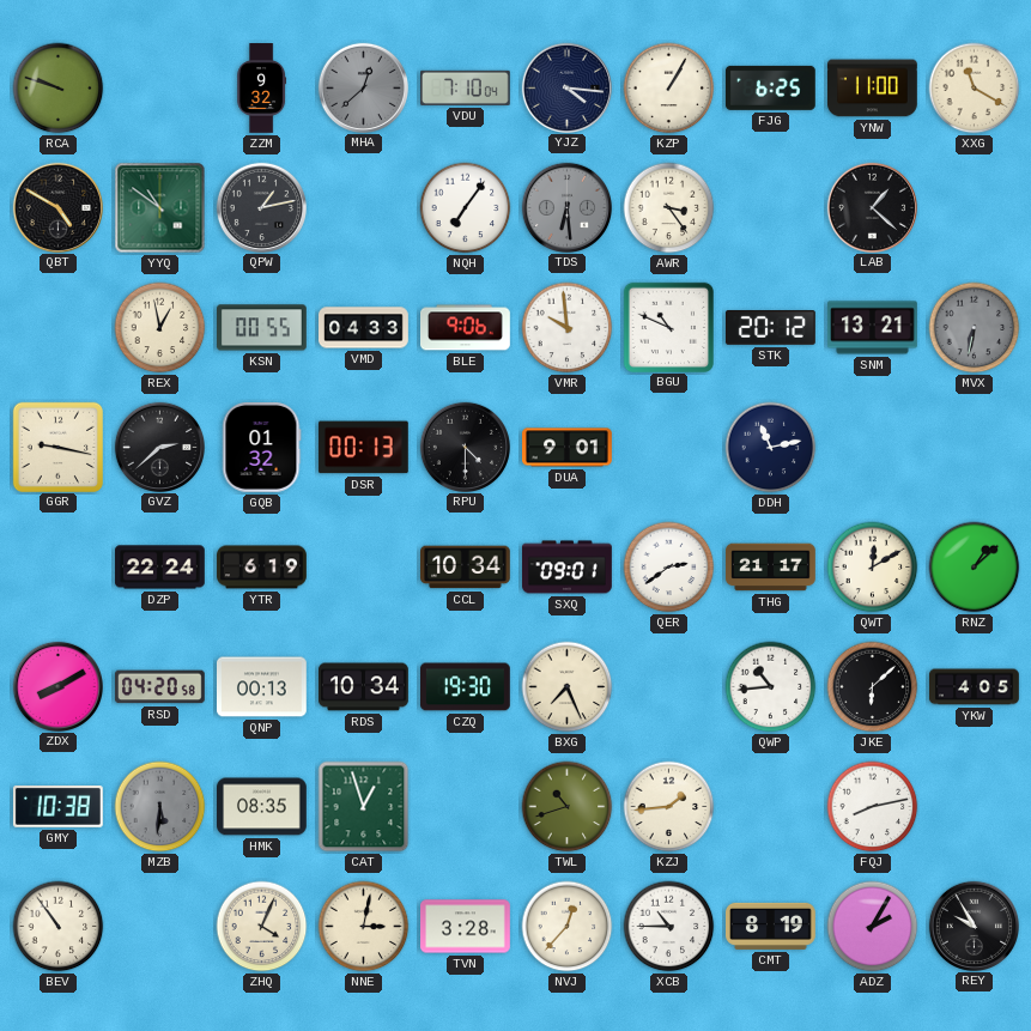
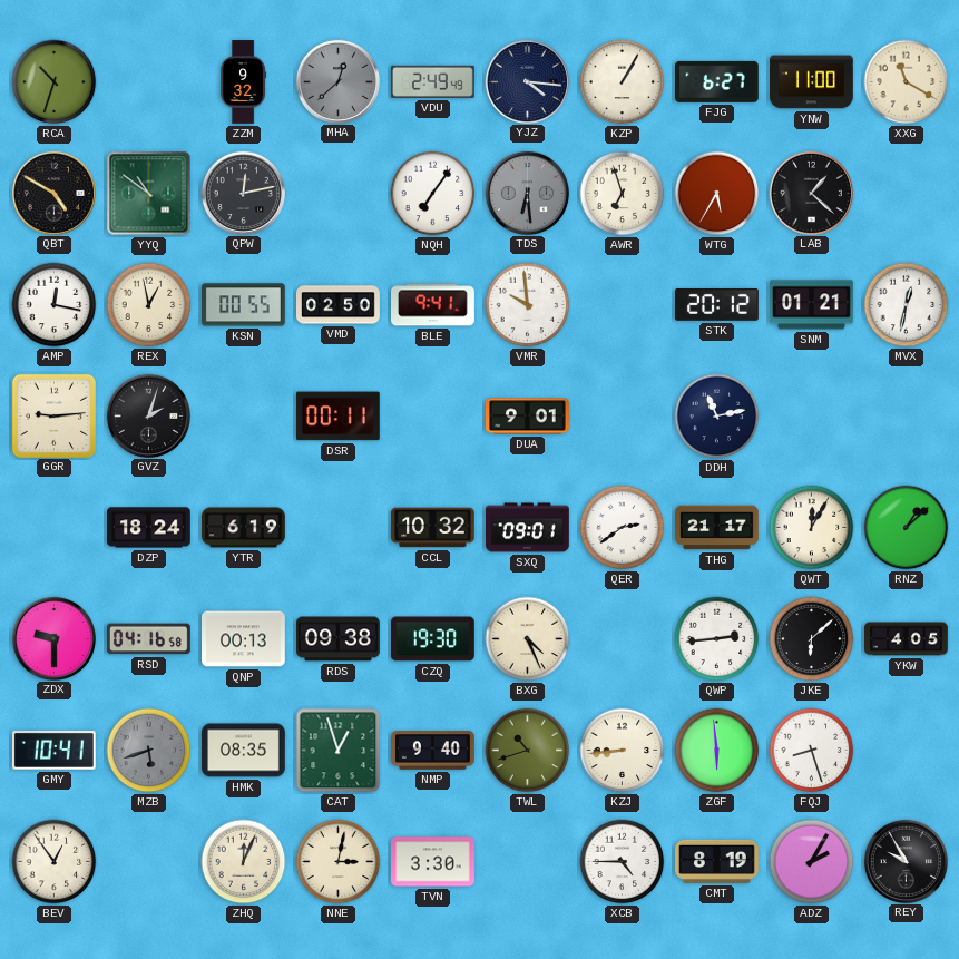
RCA: 9:48 -> 10:33 (55, 82)
VDU: 7:10 -> 2:49 (433, 81)
FJG: 6:25 -> 6:27 (716, 81)
QPW: 1:13 -> 12:13 (243, 193)
AWR: 3:24 -> 6:57 (623, 194)
WTG: none -> 5:35 (717, 194)
AMP: none -> 12:17 (55, 305)
VMD: 04:33 -> 02:50 (339, 305)
BLE: 9:06 -> 9:41 (433, 305)
BGU: 10:49 -> none (668, 327)
SNM: 13:21 -> 01:21 (812, 305)
MVX: 6:32 -> 12:32 (907, 305)
MVX dial: grey -> white (907, 305)
GGR: 9:17 -> 9:14 (53, 415)
GVZ: 2:38 -> 2:03 (148, 415)
GQB: 01:32 -> none (261, 448)
DSR: 00:13 -> 00:11 (337, 417)
RPU: 4:30 -> none (465, 447)
DZP: 22:24 -> 18:24 (149, 528)
CCL: 10:34 -> 10:32 (433, 528)
QWT: 12:10 -> 12:05 (812, 528)
ZDX: 8:10 -> 9:30 (53, 638)
RSD: 04:20 -> 04:16 (148, 639)
RDS: 10:34 -> 09:38 (339, 639)
BXG: 7:26 -> 4:26 (528, 639)
QWP: 10:44 -> 2:44 (717, 639)
GMY: 10:38 -> 10:41 (53, 751)
MZB: 5:31 -> 5:42 (149, 751)
NMP: none -> 9:40 (433, 751)
KZJ: 1:44 -> 8:44 (623, 751)
ZGF: none -> 5:59 (717, 751)
FQJ: 8:13 -> 8:27 (812, 751)
BEV: 10:54 -> 12:54 (55, 862)
ZHQ: 4:04 -> 12:04 (244, 862)
TVN: 3:28 -> 3:30 (433, 862)
NVJ: 12:37 -> none (568, 927)
XCB: 10:45 -> 4:45 (623, 862)
